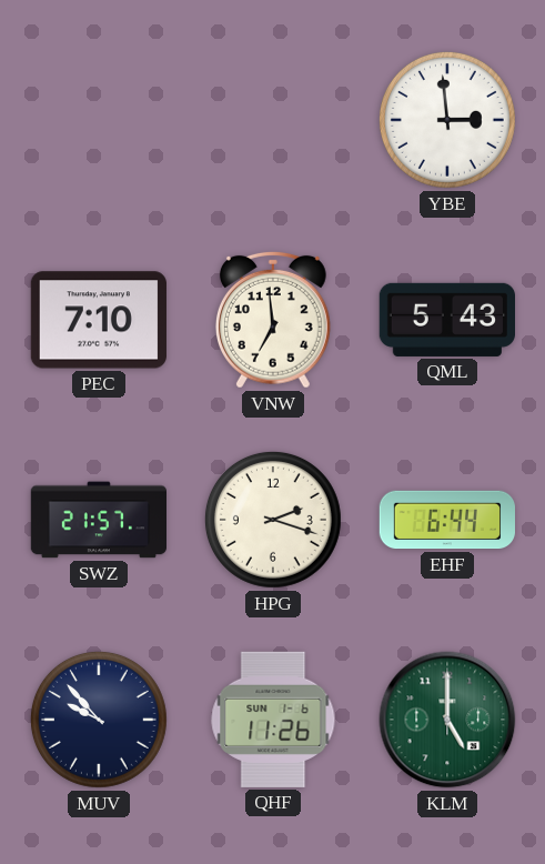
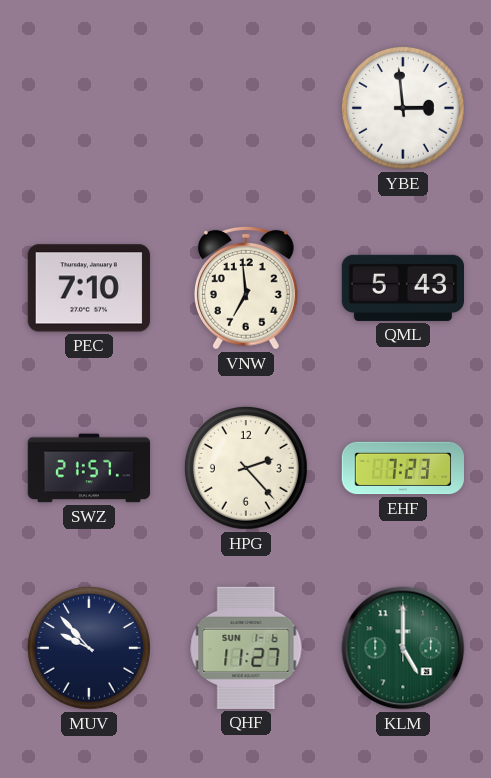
HPG: 2:18 -> 2:23 (246, 468)
EHF: 6:44 -> 7:23 (402, 468)
QHF: 11:26 -> 11:27 (246, 648)
